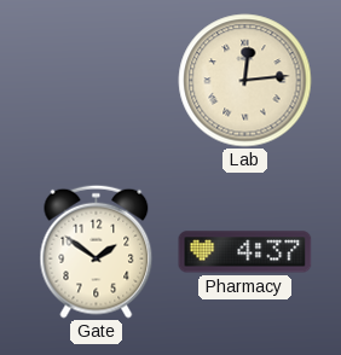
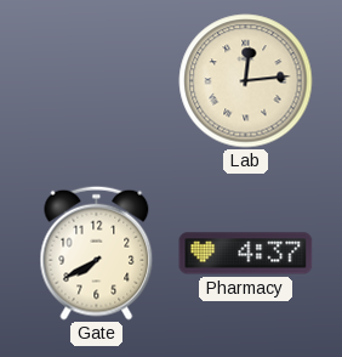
Gate: 1:51 -> 7:40 (97, 253)
